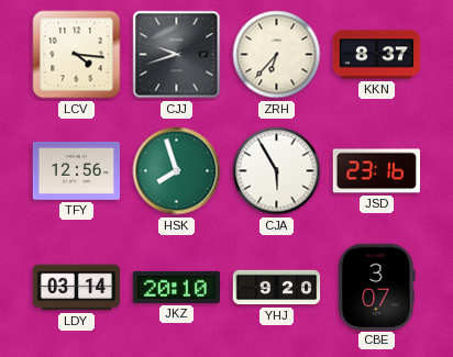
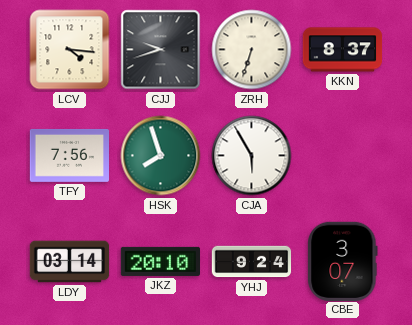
ZRH: 6:37 -> 6:33 (252, 50)
TFY: 12:56 -> 7:56 (69, 155)
JSD: 23:16 -> none (376, 171)
YHJ: 9:20 -> 9:24 (252, 262)
